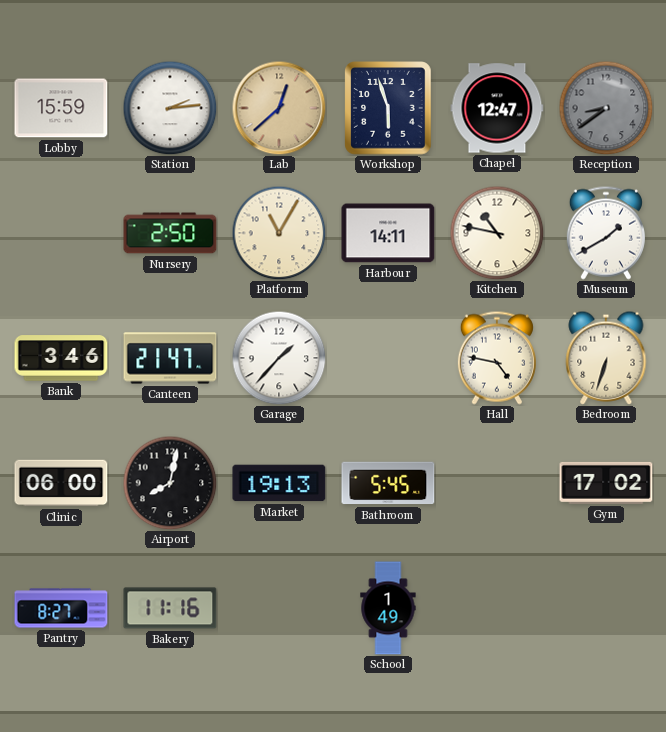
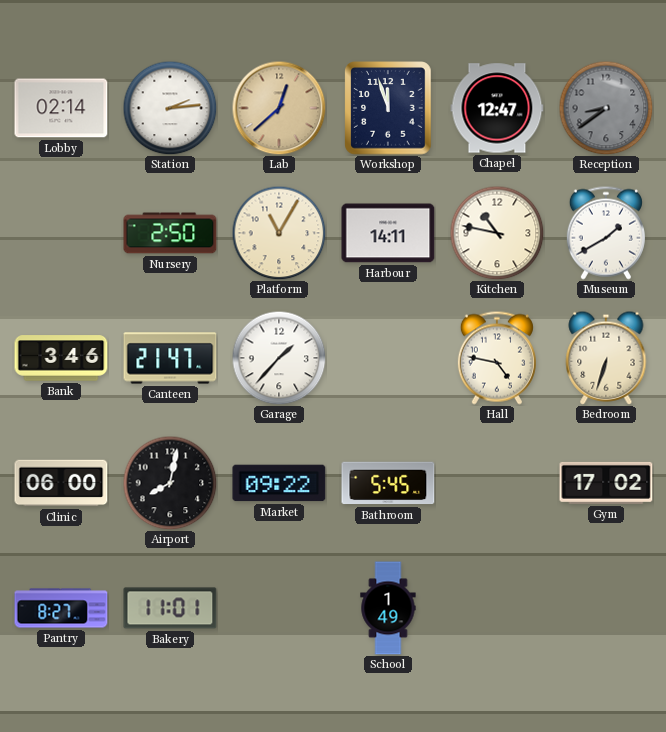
Lobby: 15:59 -> 02:14 (61, 108)
Workshop: 5:57 -> 11:57 (388, 108)
Market: 19:13 -> 09:22 (279, 483)
Bakery: 11:16 -> 11:01 (170, 608)
